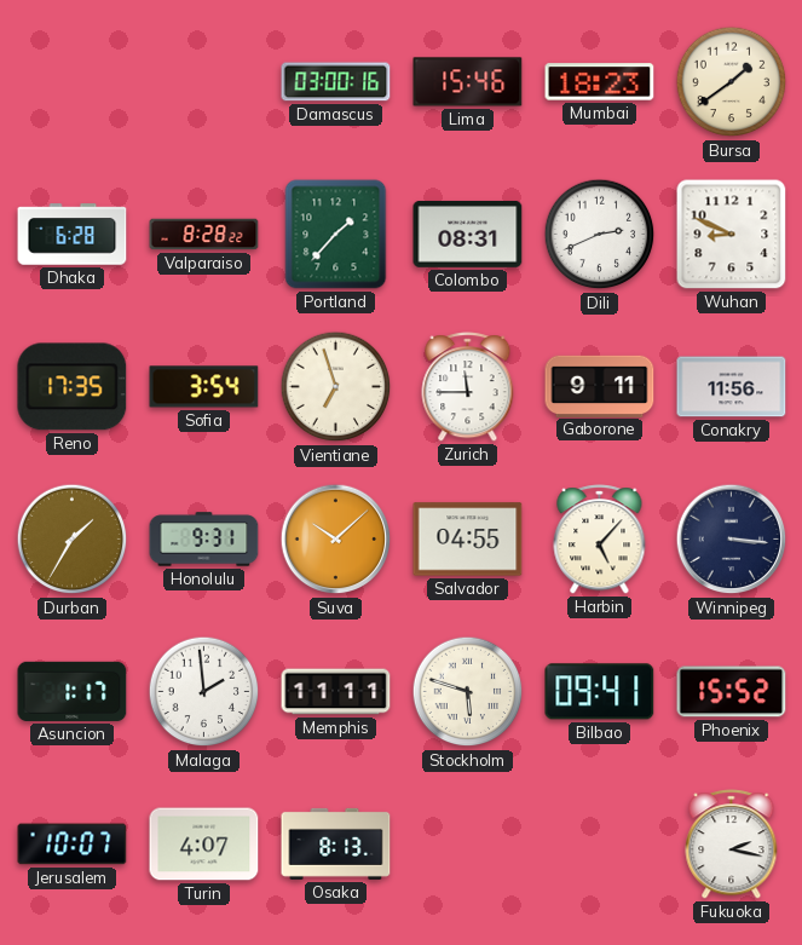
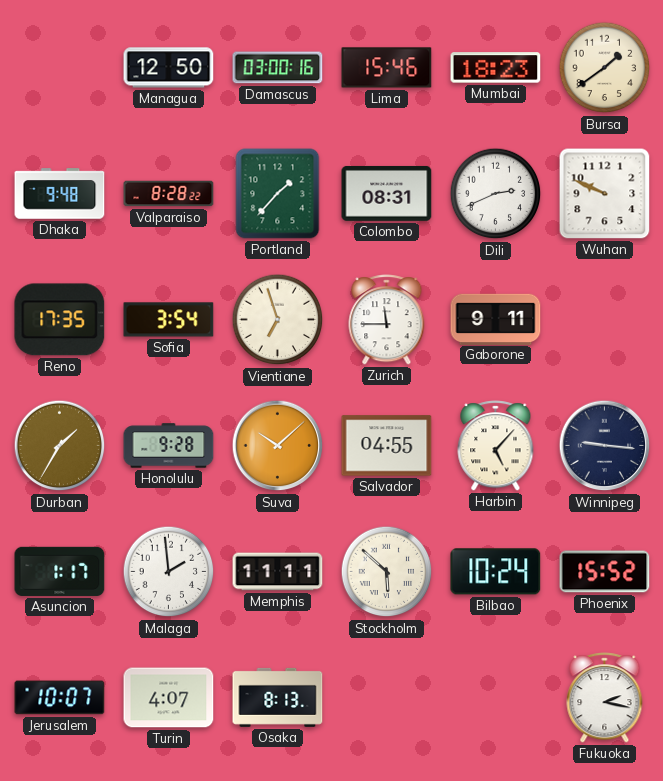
Managua: none -> 12:50 (169, 68)
Dhaka: 6:28 -> 9:48 (60, 194)
Wuhan: 8:49 -> 9:49 (605, 194)
Conakry: 11:56 -> none (732, 387)
Honolulu: 9:31 -> 9:28 (169, 446)
Winnipeg: 3:16 -> 9:16 (605, 446)
Stockholm: 5:48 -> 5:52 (387, 572)
Bilbao: 09:41 -> 10:24 (496, 572)
